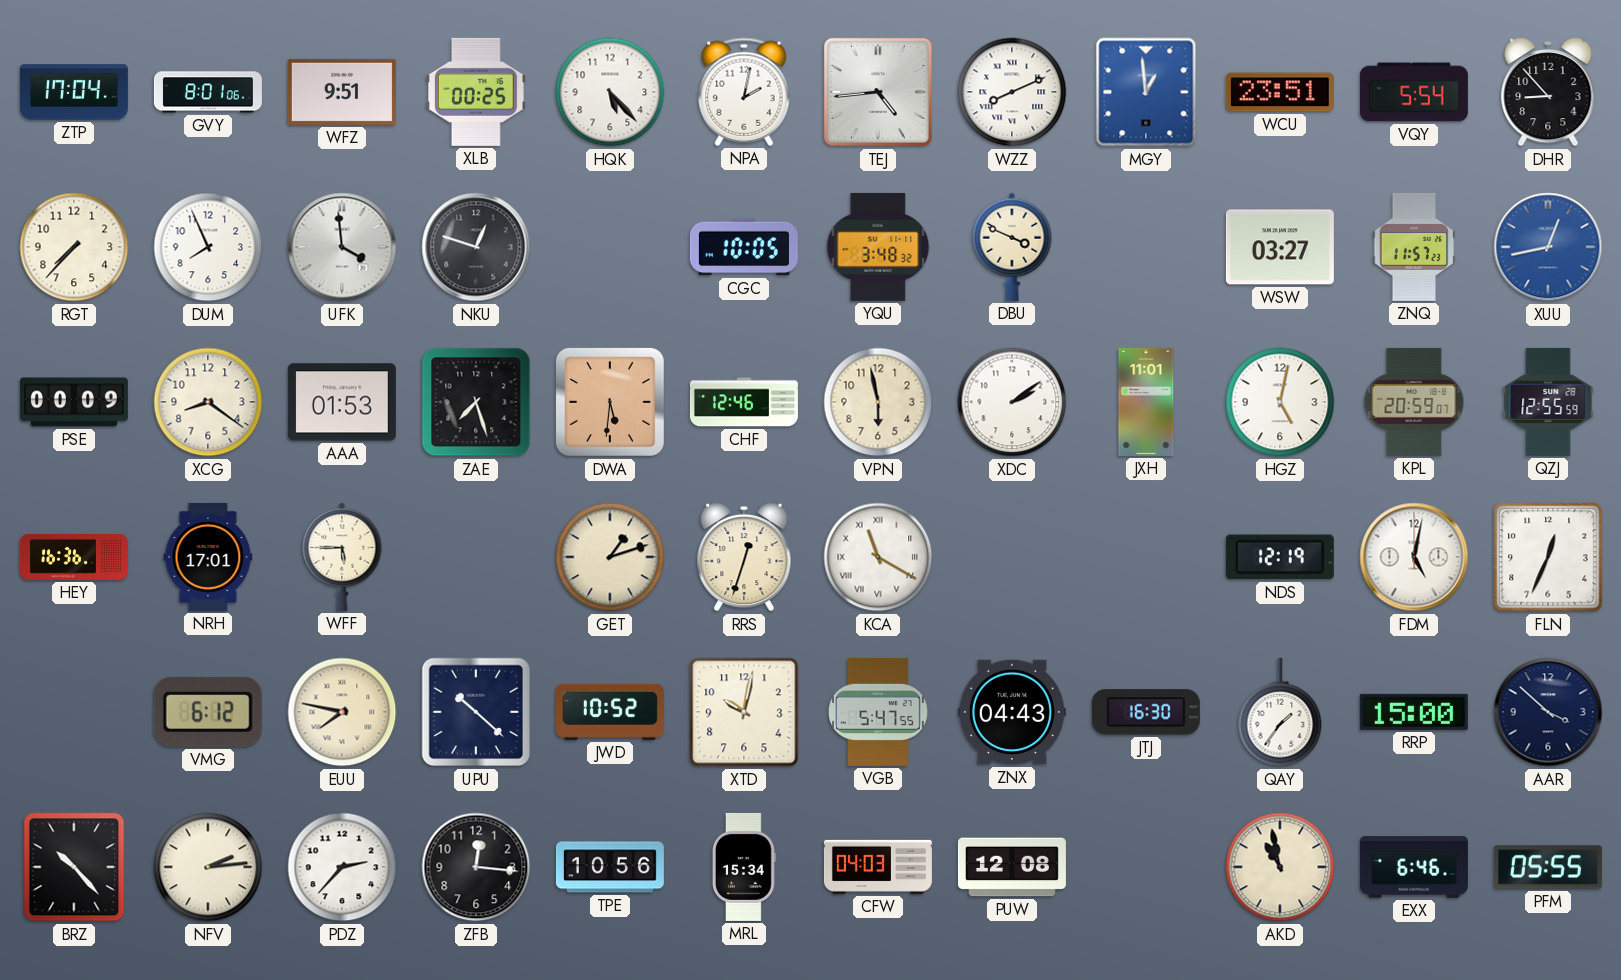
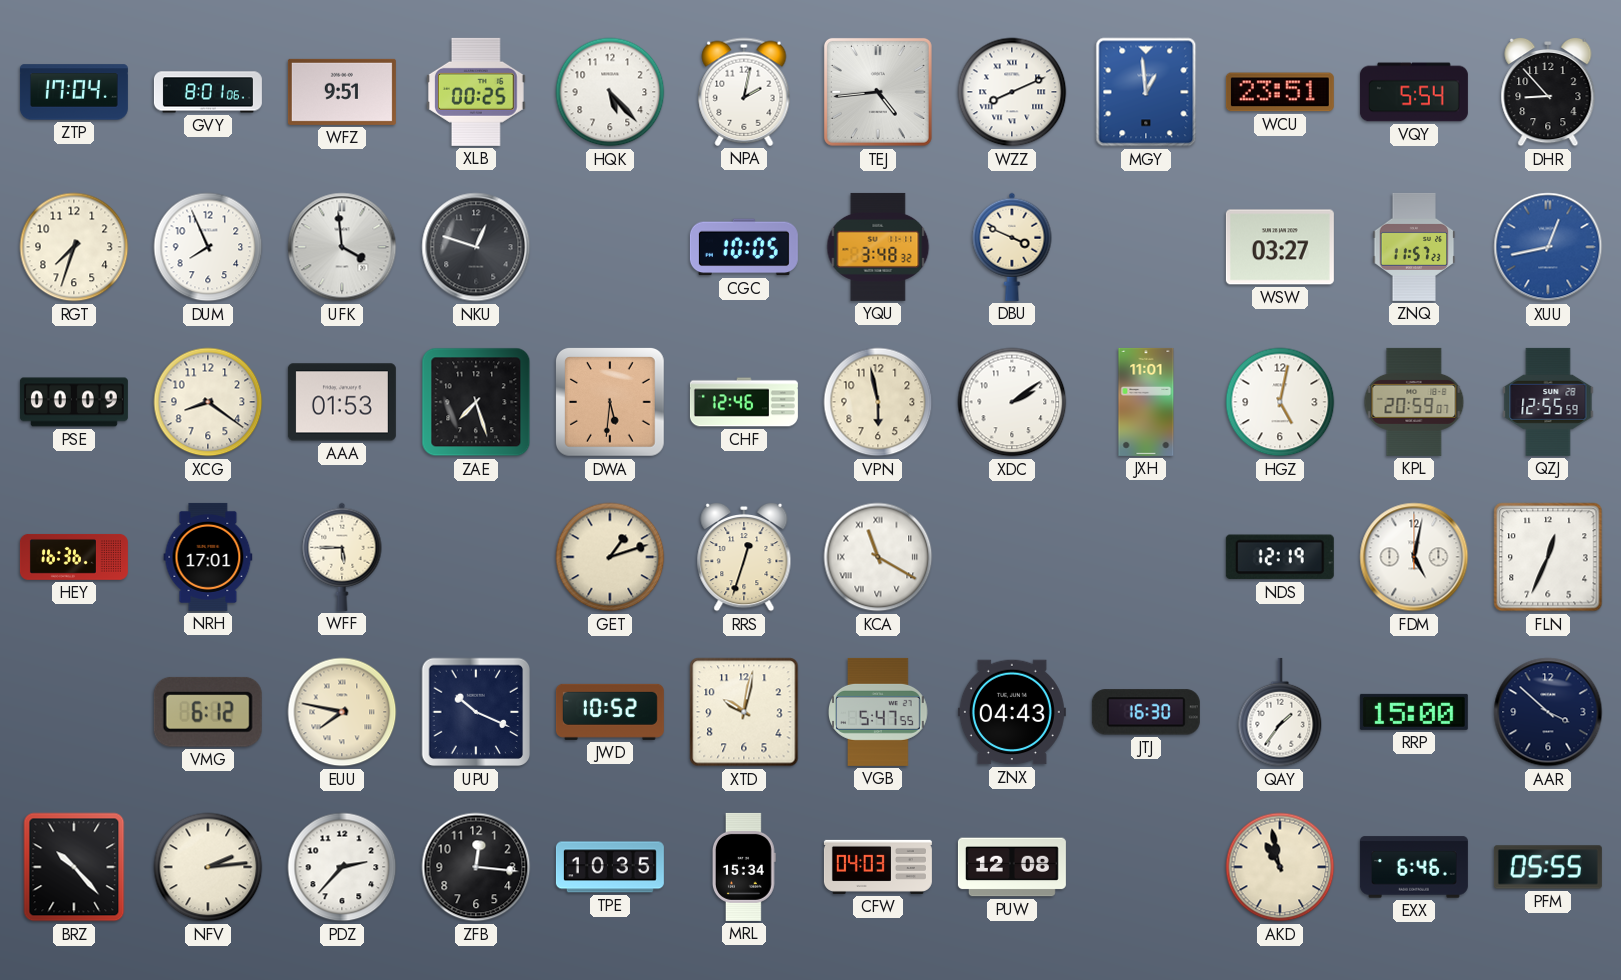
RGT: 7:37 -> 7:33 (74, 247)
UPU: 10:22 -> 10:19 (476, 712)
TPE: 10:56 -> 10:35 (610, 867)
